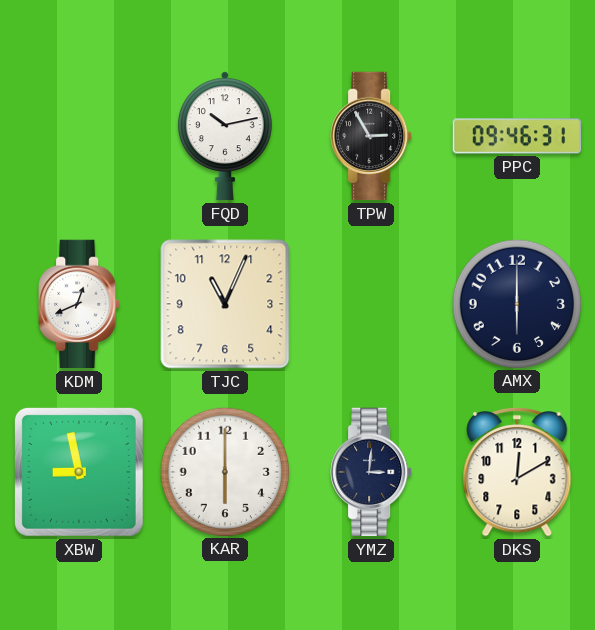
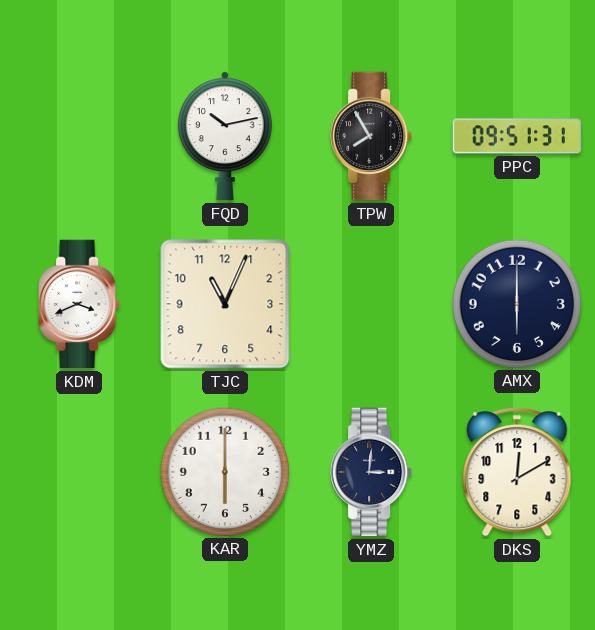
TPW: 2:55 -> 7:55 (371, 136)
PPC: 09:46 -> 09:51 (517, 136)
KDM: 12:41 -> 3:41 (79, 304)
XBW: 8:58 -> none (79, 472)
